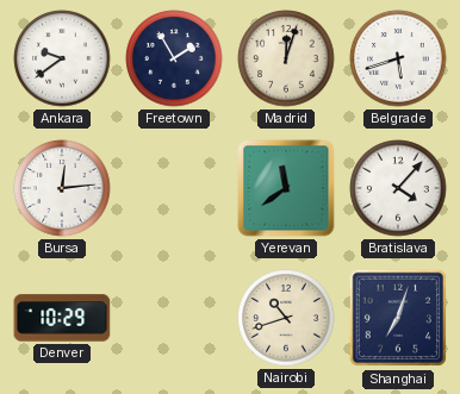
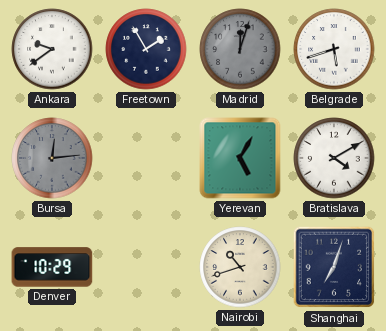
Madrid dial: cream -> grey (240, 49)
Bursa dial: white -> grey (52, 158)
Yerevan: 11:39 -> 5:05 (240, 158)
Bratislava: 4:07 -> 4:10 (334, 158)
